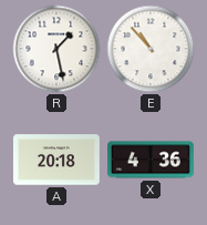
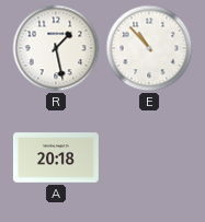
X: 4:36 -> none (152, 160)
